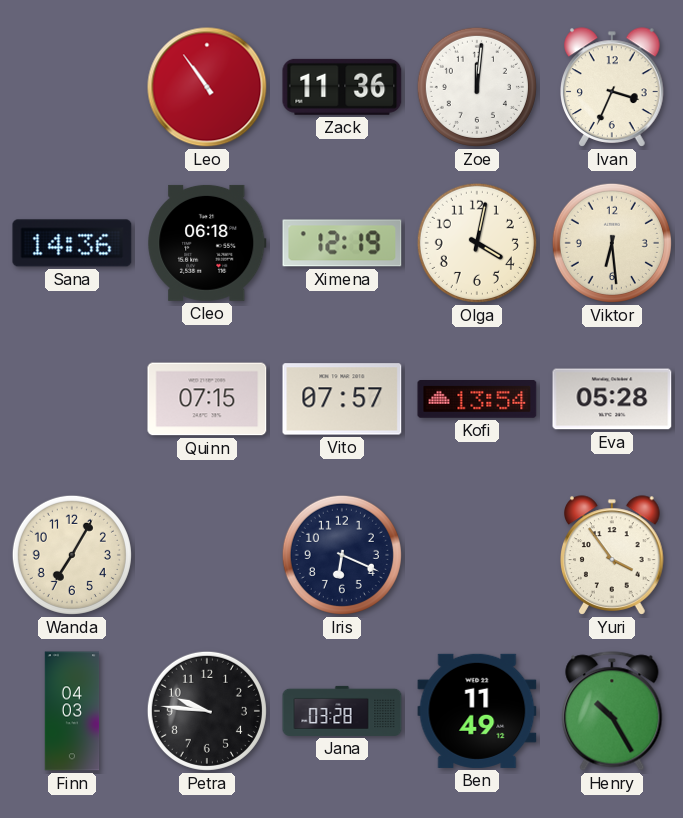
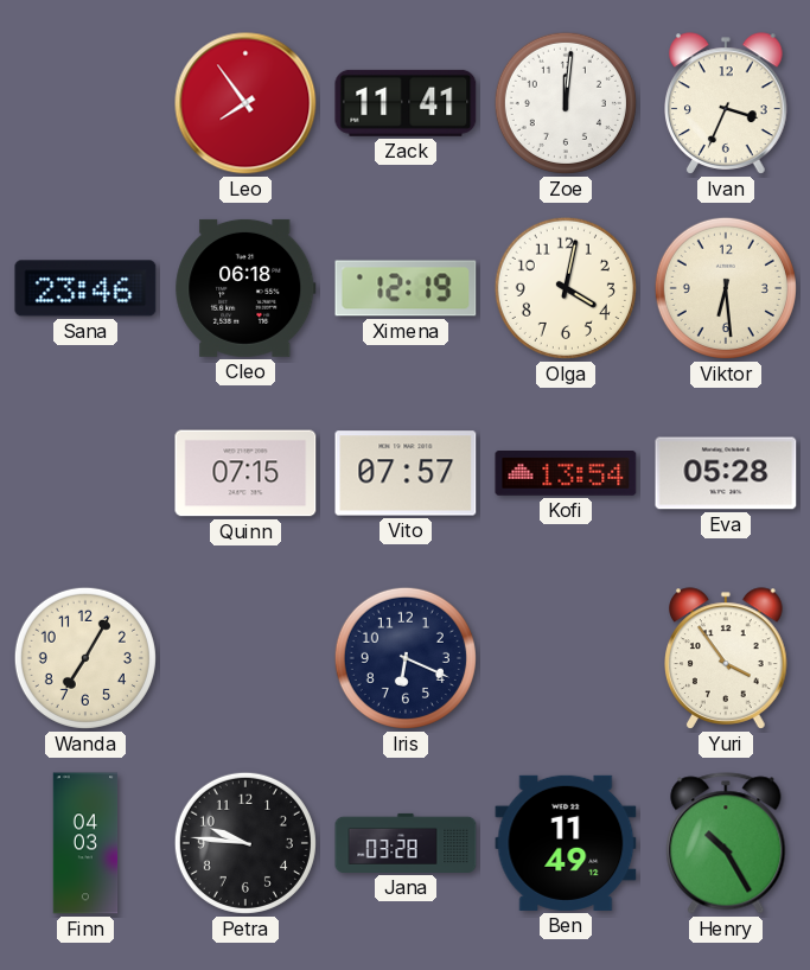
Leo: 10:54 -> 7:54 (245, 103)
Zack: 11:36 -> 11:41 (406, 103)
Sana: 14:36 -> 23:46 (85, 288)
